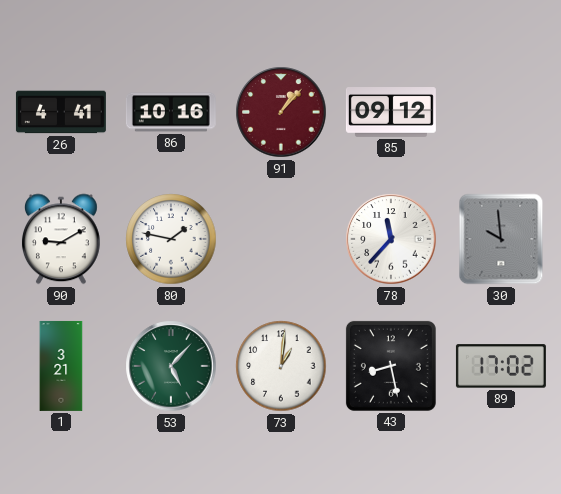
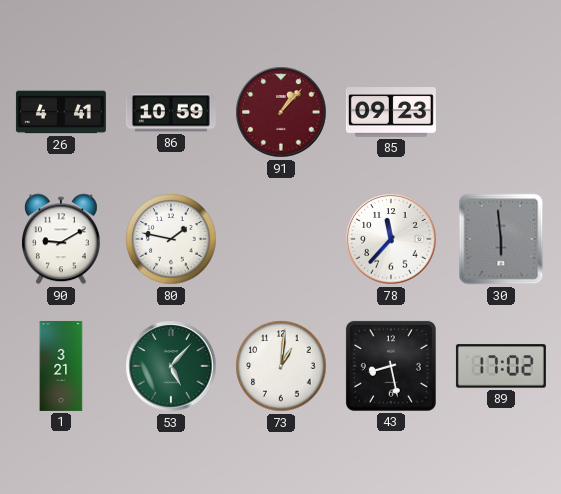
86: 10:16 -> 10:59 (171, 112)
85: 09:12 -> 09:23 (391, 113)
30: 9:59 -> 5:59 (501, 239)
